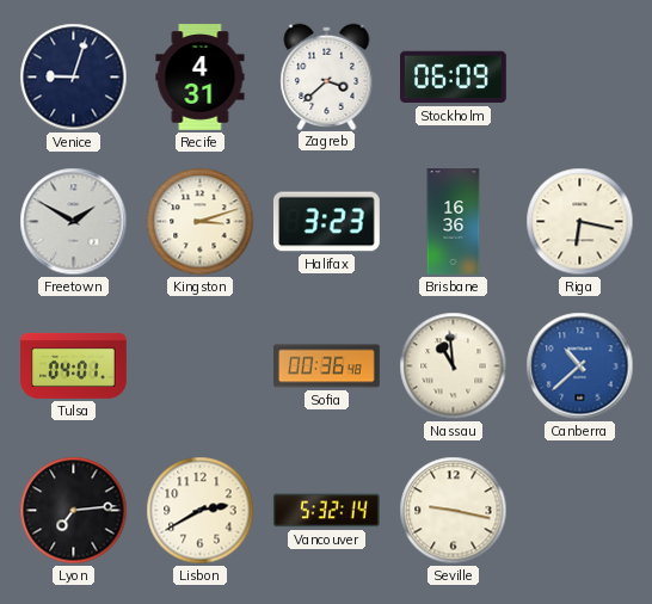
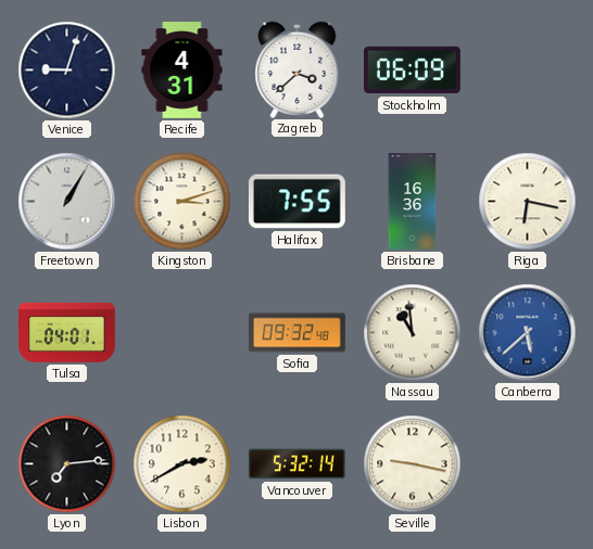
Freetown: 1:50 -> 1:05 (67, 202)
Halifax: 3:23 -> 7:55 (296, 202)
Sofia: 00:36 -> 09:32 (298, 333)
Canberra: 10:38 -> 5:38 (528, 333)
